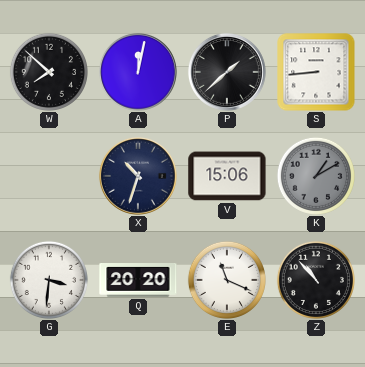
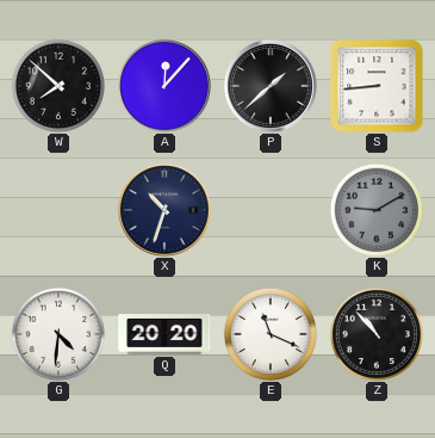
A: 12:02 -> 12:07 (164, 86)
V: 15:06 -> none (227, 176)
K: 1:10 -> 9:10 (377, 210)
G: 3:31 -> 4:31 (58, 334)
